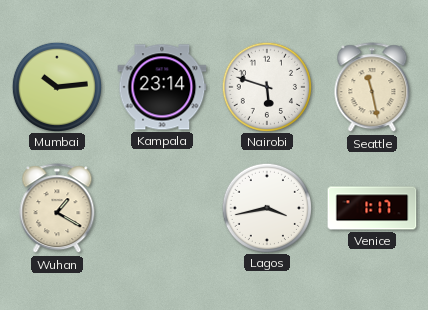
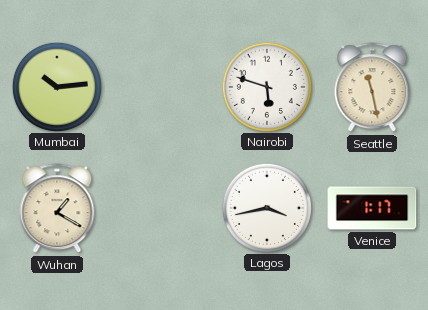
Kampala: 23:14 -> none (162, 87)
